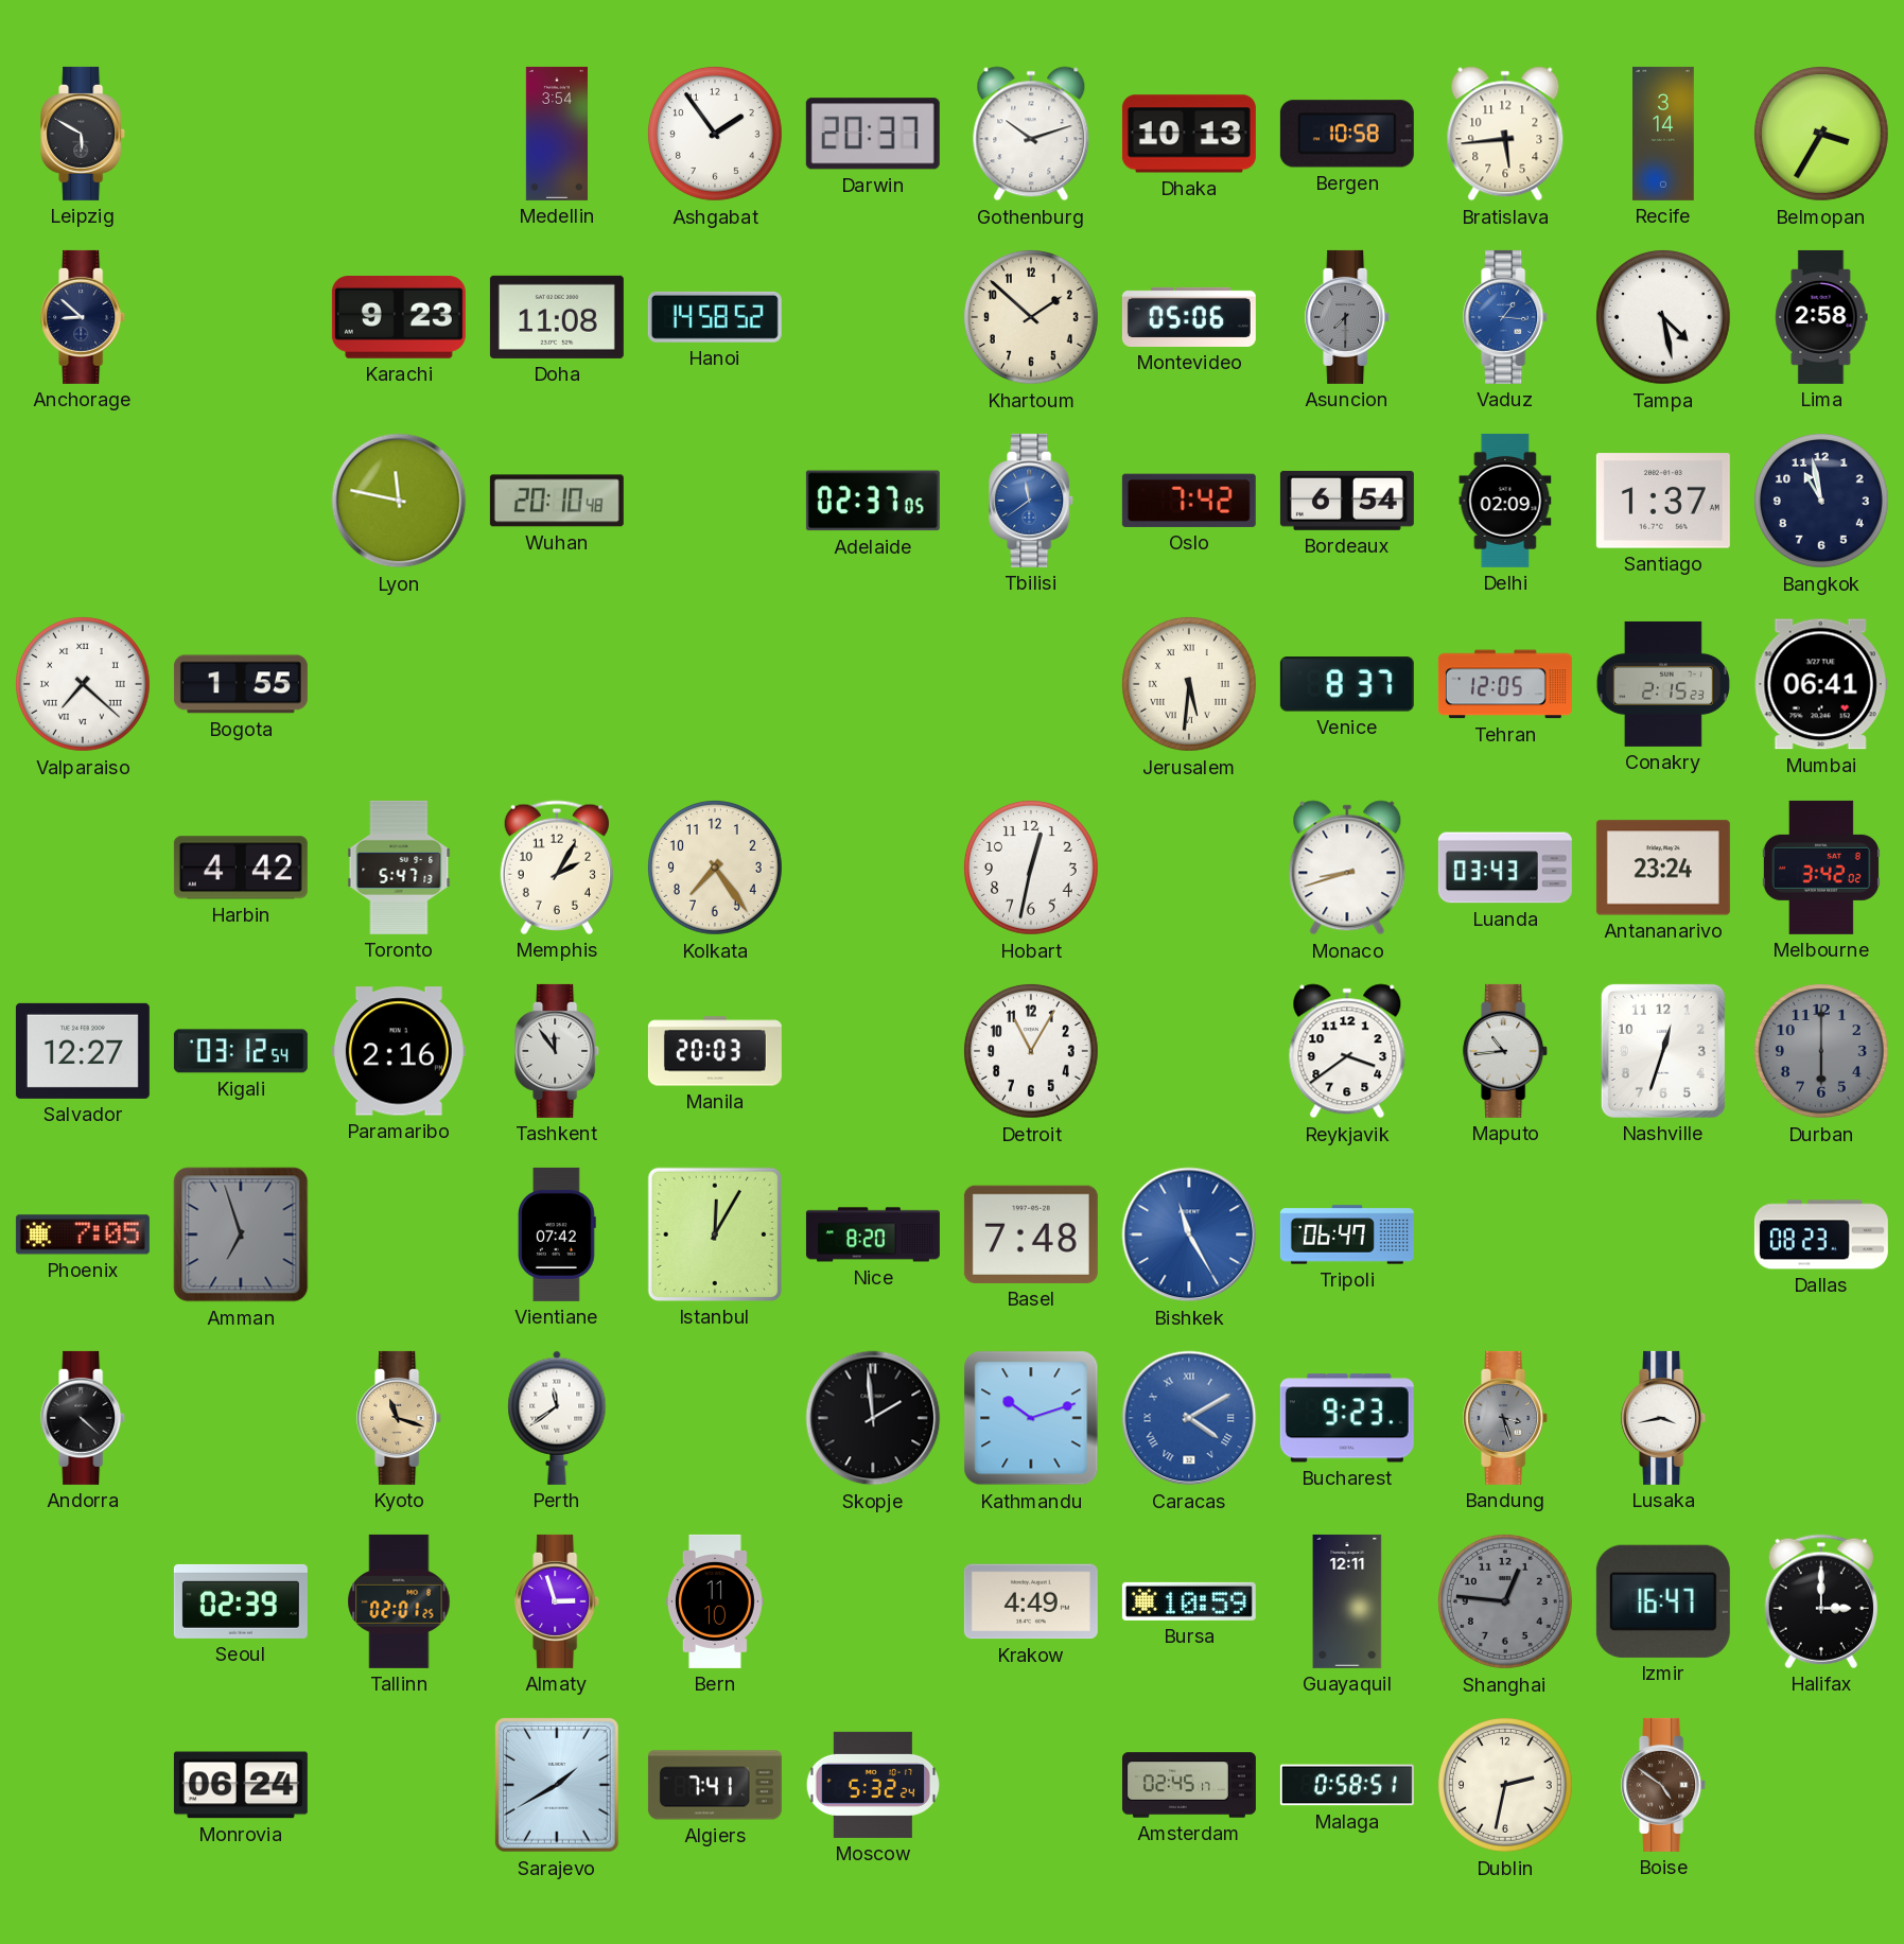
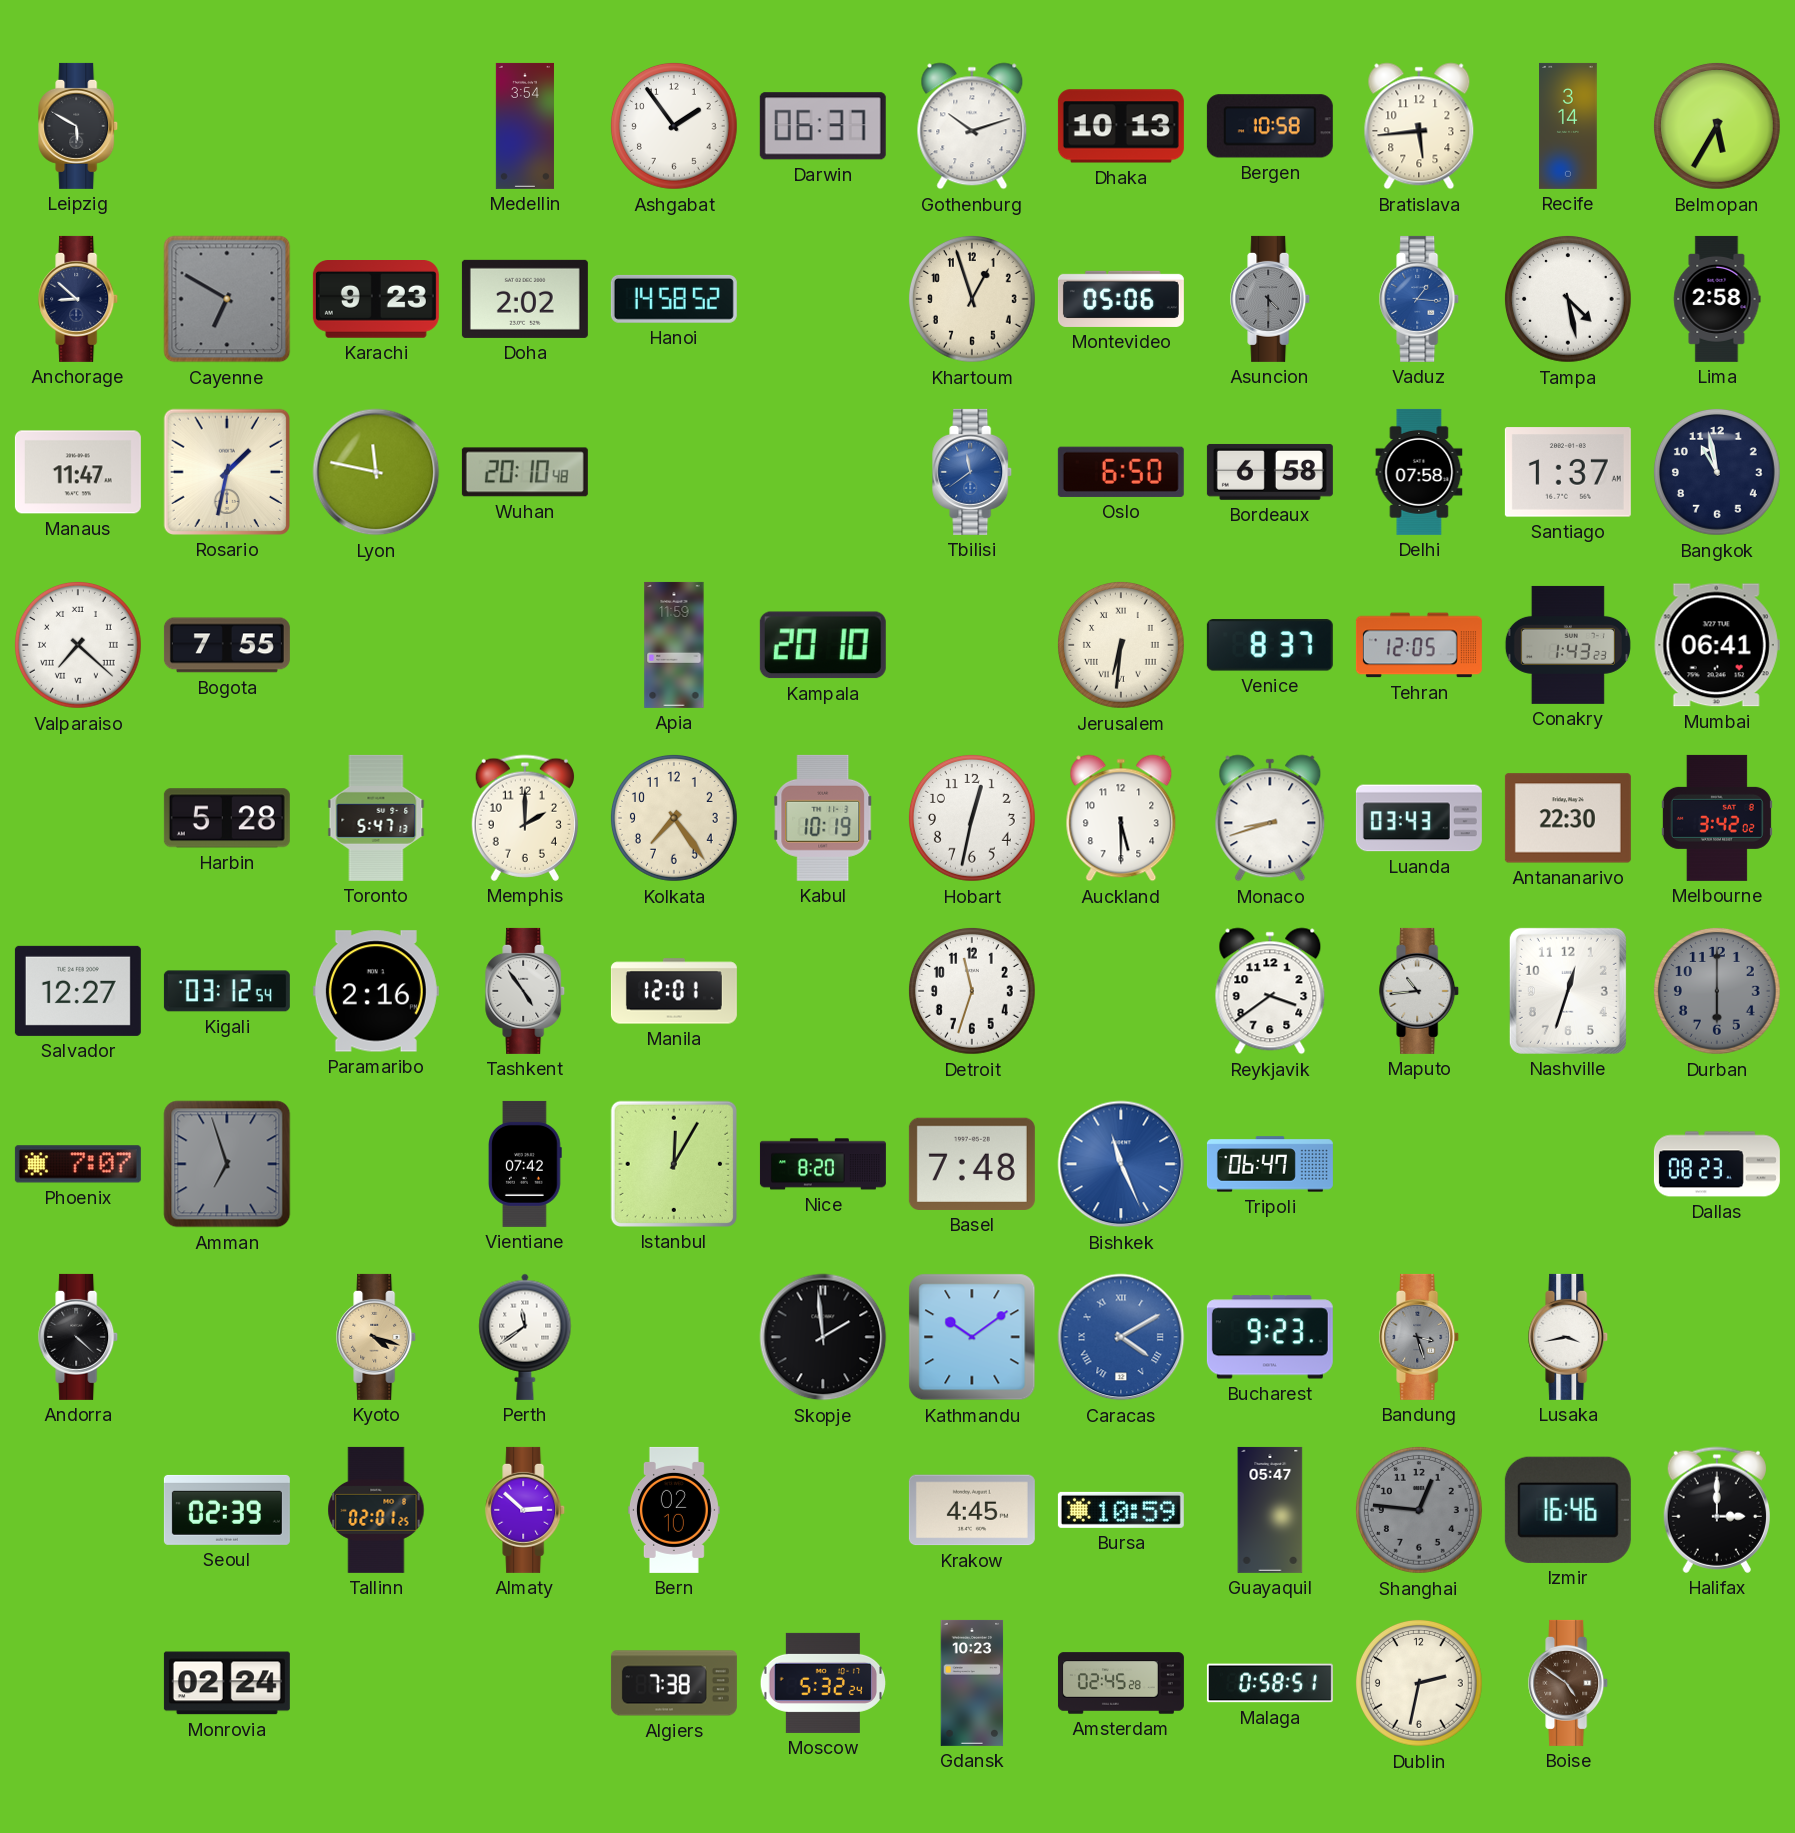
Darwin: 20:37 -> 06:37 (823, 126)
Belmopan: 3:35 -> 5:35 (1718, 127)
Cayenne: none -> 6:50 (227, 299)
Doha: 11:08 -> 2:02 (525, 299)
Khartoum: 1:52 -> 12:57 (973, 300)
Asuncion: 7:30 -> 4:30 (1271, 299)
Manaus: none -> 11:47 (78, 472)
Rosario: none -> 1:32 (227, 472)
Adelaide: 02:37 -> none (873, 501)
Oslo: 7:42 -> 6:50 (1121, 472)
Bordeaux: 6:54 -> 6:58 (1270, 472)
Delhi: 02:09 -> 07:58 (1419, 472)
Bogota: 1:55 -> 7:55 (227, 645)
Apia: none -> 11:59 (674, 645)
Kampala: none -> 20:10 (823, 645)
Jerusalem: 5:31 -> 6:31 (1122, 646)
Conakry: 2:15 -> 1:43 (1568, 645)
Harbin: 4:42 -> 5:28 (227, 818)
Memphis: 2:05 -> 2:00 (525, 818)
Kabul: none -> 10:19 (824, 818)
Auckland: none -> 5:30 (1121, 818)
Antananarivo: 23:24 -> 22:30 (1568, 818)
Tashkent: 11:54 -> 4:54 (526, 991)
Manila: 20:03 -> 12:01 (674, 991)
Detroit: 11:05 -> 11:33 (973, 992)
Phoenix: 7:05 -> 7:07 (78, 1164)
Bishkek: 11:25 -> 11:26 (1121, 1164)
Kyoto: 11:18 -> 4:18 (377, 1337)
Kathmandu: 10:12 -> 10:09 (972, 1337)
Almaty: 2:57 -> 2:52 (526, 1510)
Bern: 11:10 -> 02:10 (674, 1510)
Krakow: 4:49 -> 4:45 (972, 1510)
Guayaquil: 12:11 -> 05:47 (1270, 1510)
Izmir: 16:47 -> 16:46 (1568, 1510)
Monrovia: 06:24 -> 02:24 (227, 1683)
Sarajevo: 1:40 -> none (558, 1786)
Algiers: 7:41 -> 7:38 (674, 1683)
Gdansk: none -> 10:23 (972, 1683)
Amsterdam: 02:45:17 -> 02:45:28 (1121, 1683)
